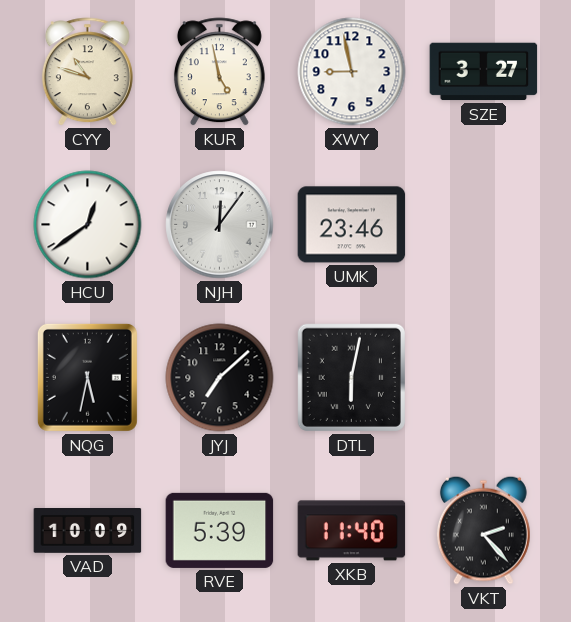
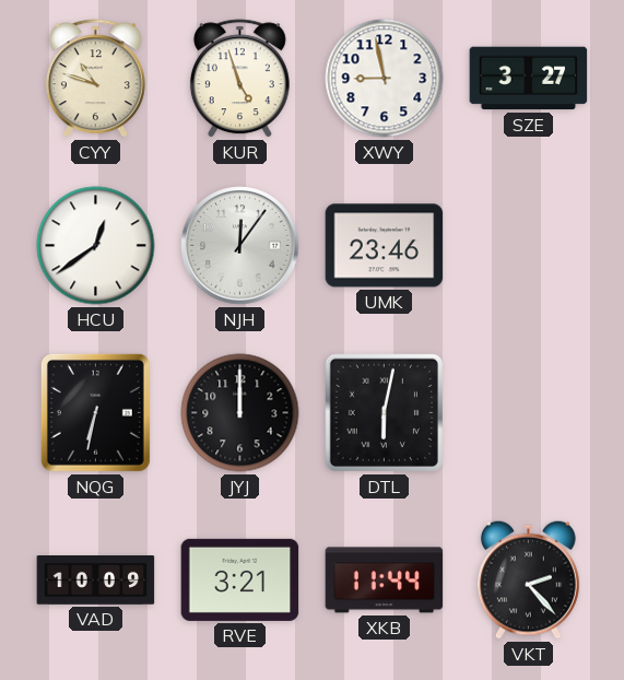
KUR: 4:58 -> 4:57 (239, 79)
NQG: 5:32 -> 6:32 (95, 412)
JYJ: 7:08 -> 12:00 (240, 413)
RVE: 5:39 -> 3:21 (240, 579)
XKB: 11:40 -> 11:44 (385, 581)
